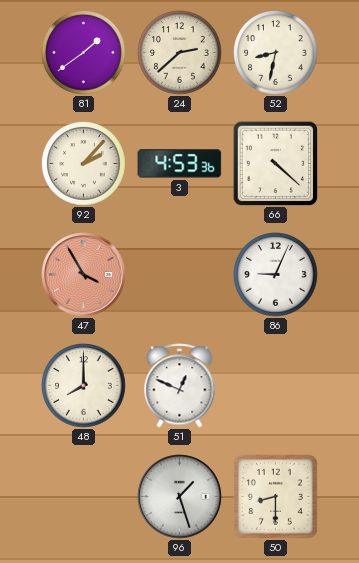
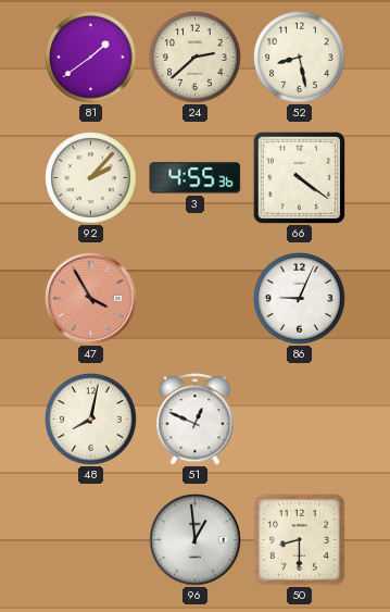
52: 8:32 -> 8:28 (300, 58)
3: 4:53 -> 4:55 (196, 178)
66: 4:22 -> 4:21 (299, 177)
48: 8:00 -> 8:02 (91, 420)
96: 1:27 -> 12:59 (196, 540)
